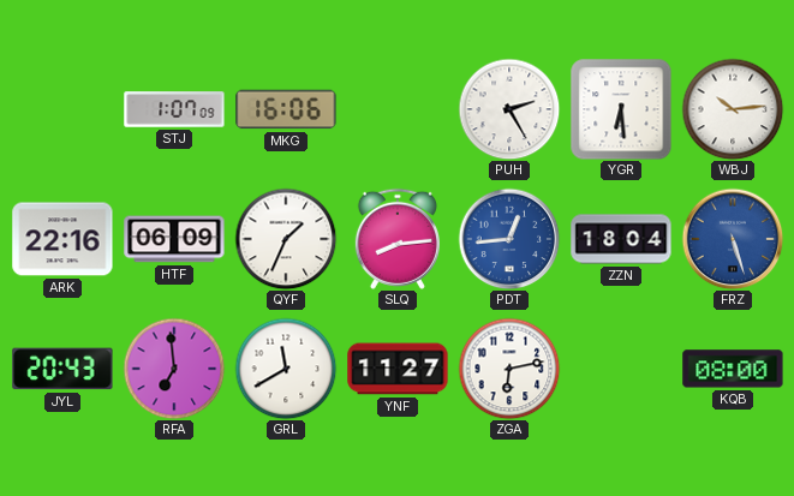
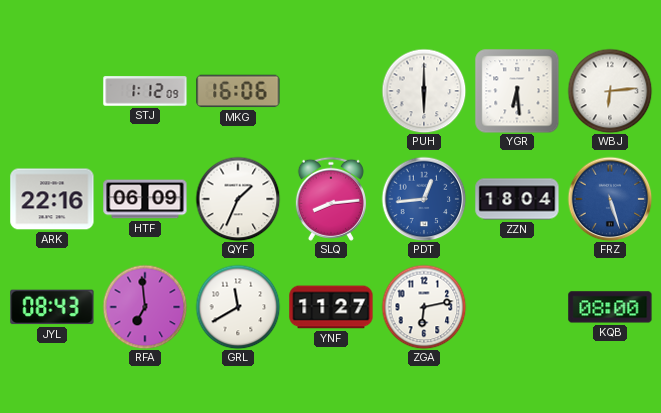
STJ: 1:07 -> 1:12 (145, 91)
PUH: 2:25 -> 6:00 (424, 91)
WBJ: 10:14 -> 6:14 (610, 91)
JYL: 20:43 -> 08:43 (52, 307)
